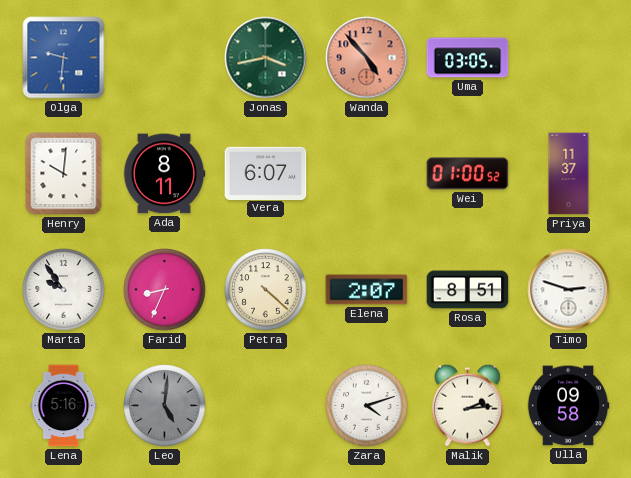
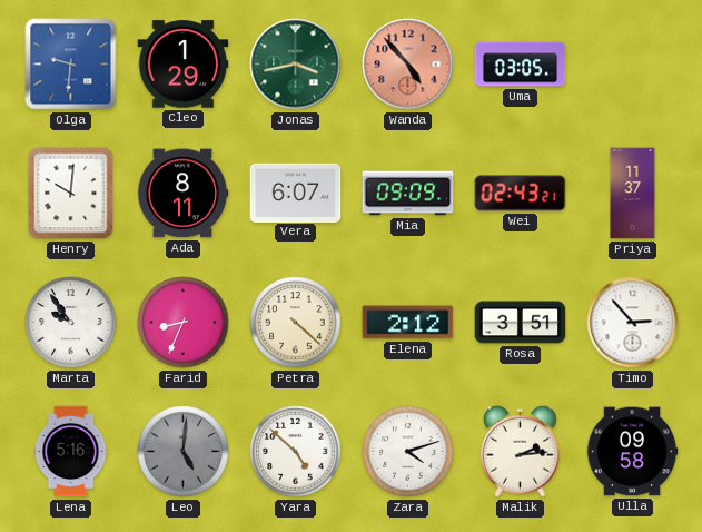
Cleo: none -> 1:29 (184, 65)
Mia: none -> 09:09 (408, 194)
Wei: 01:00 -> 02:43 (521, 194)
Elena: 2:07 -> 2:12 (408, 323)
Rosa: 8:51 -> 3:51 (521, 323)
Timo: 2:48 -> 2:53 (633, 323)
Yara: none -> 4:52 (296, 452)
